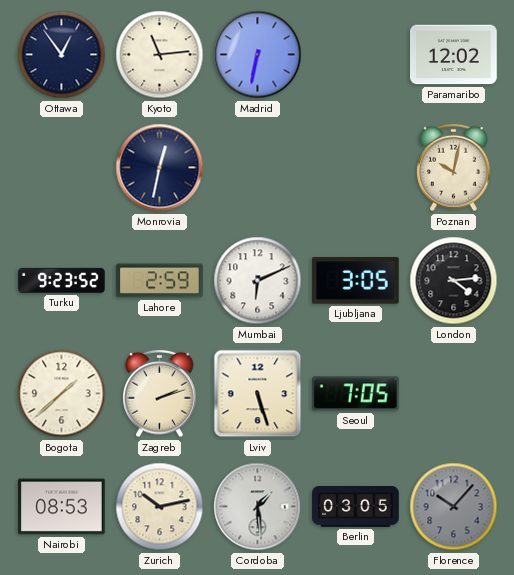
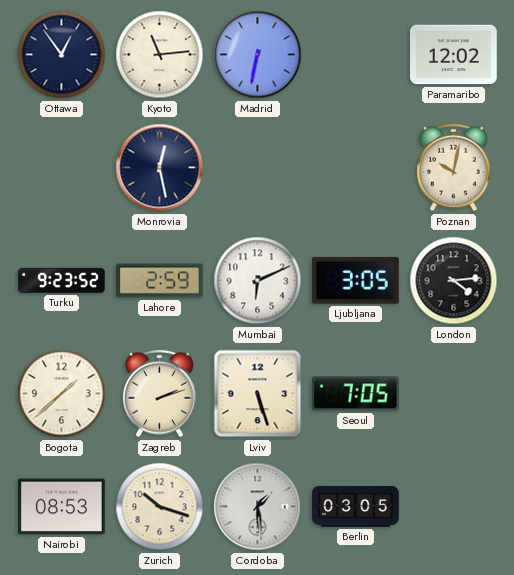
Monrovia: 12:32 -> 12:28 (160, 168)
Zurich: 10:13 -> 10:18 (160, 507)
Florence: 10:07 -> none (454, 507)
